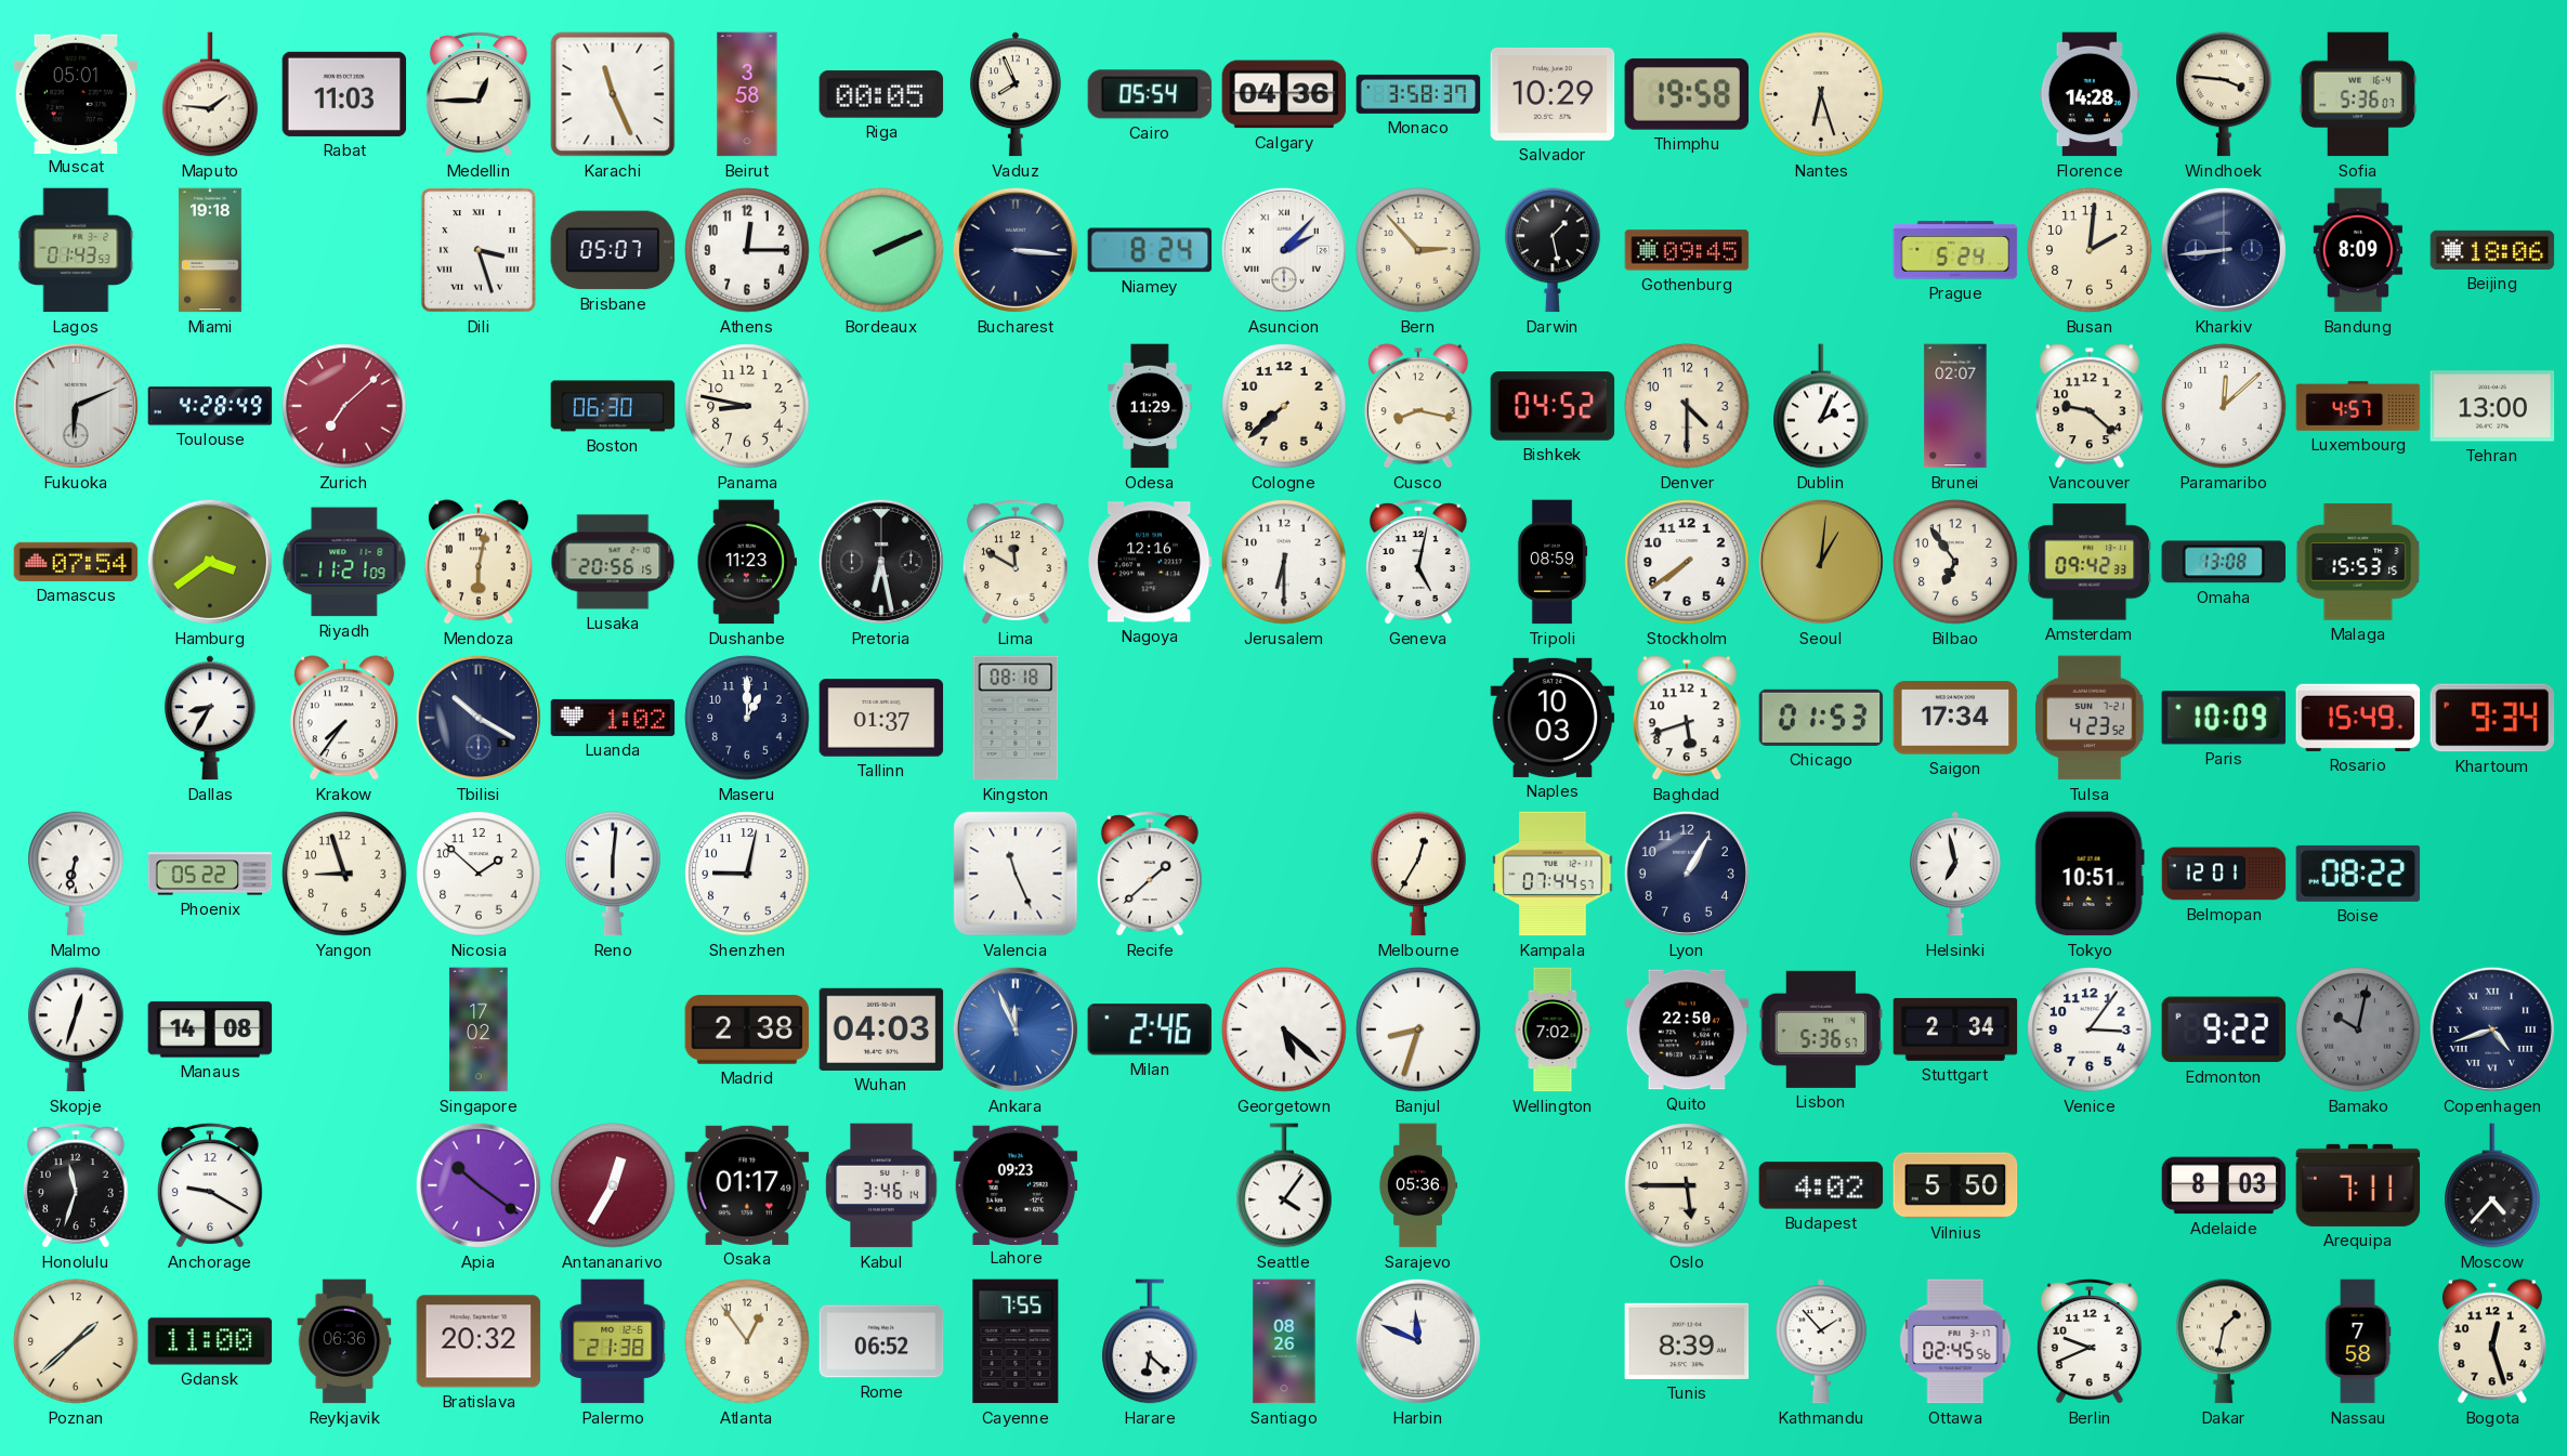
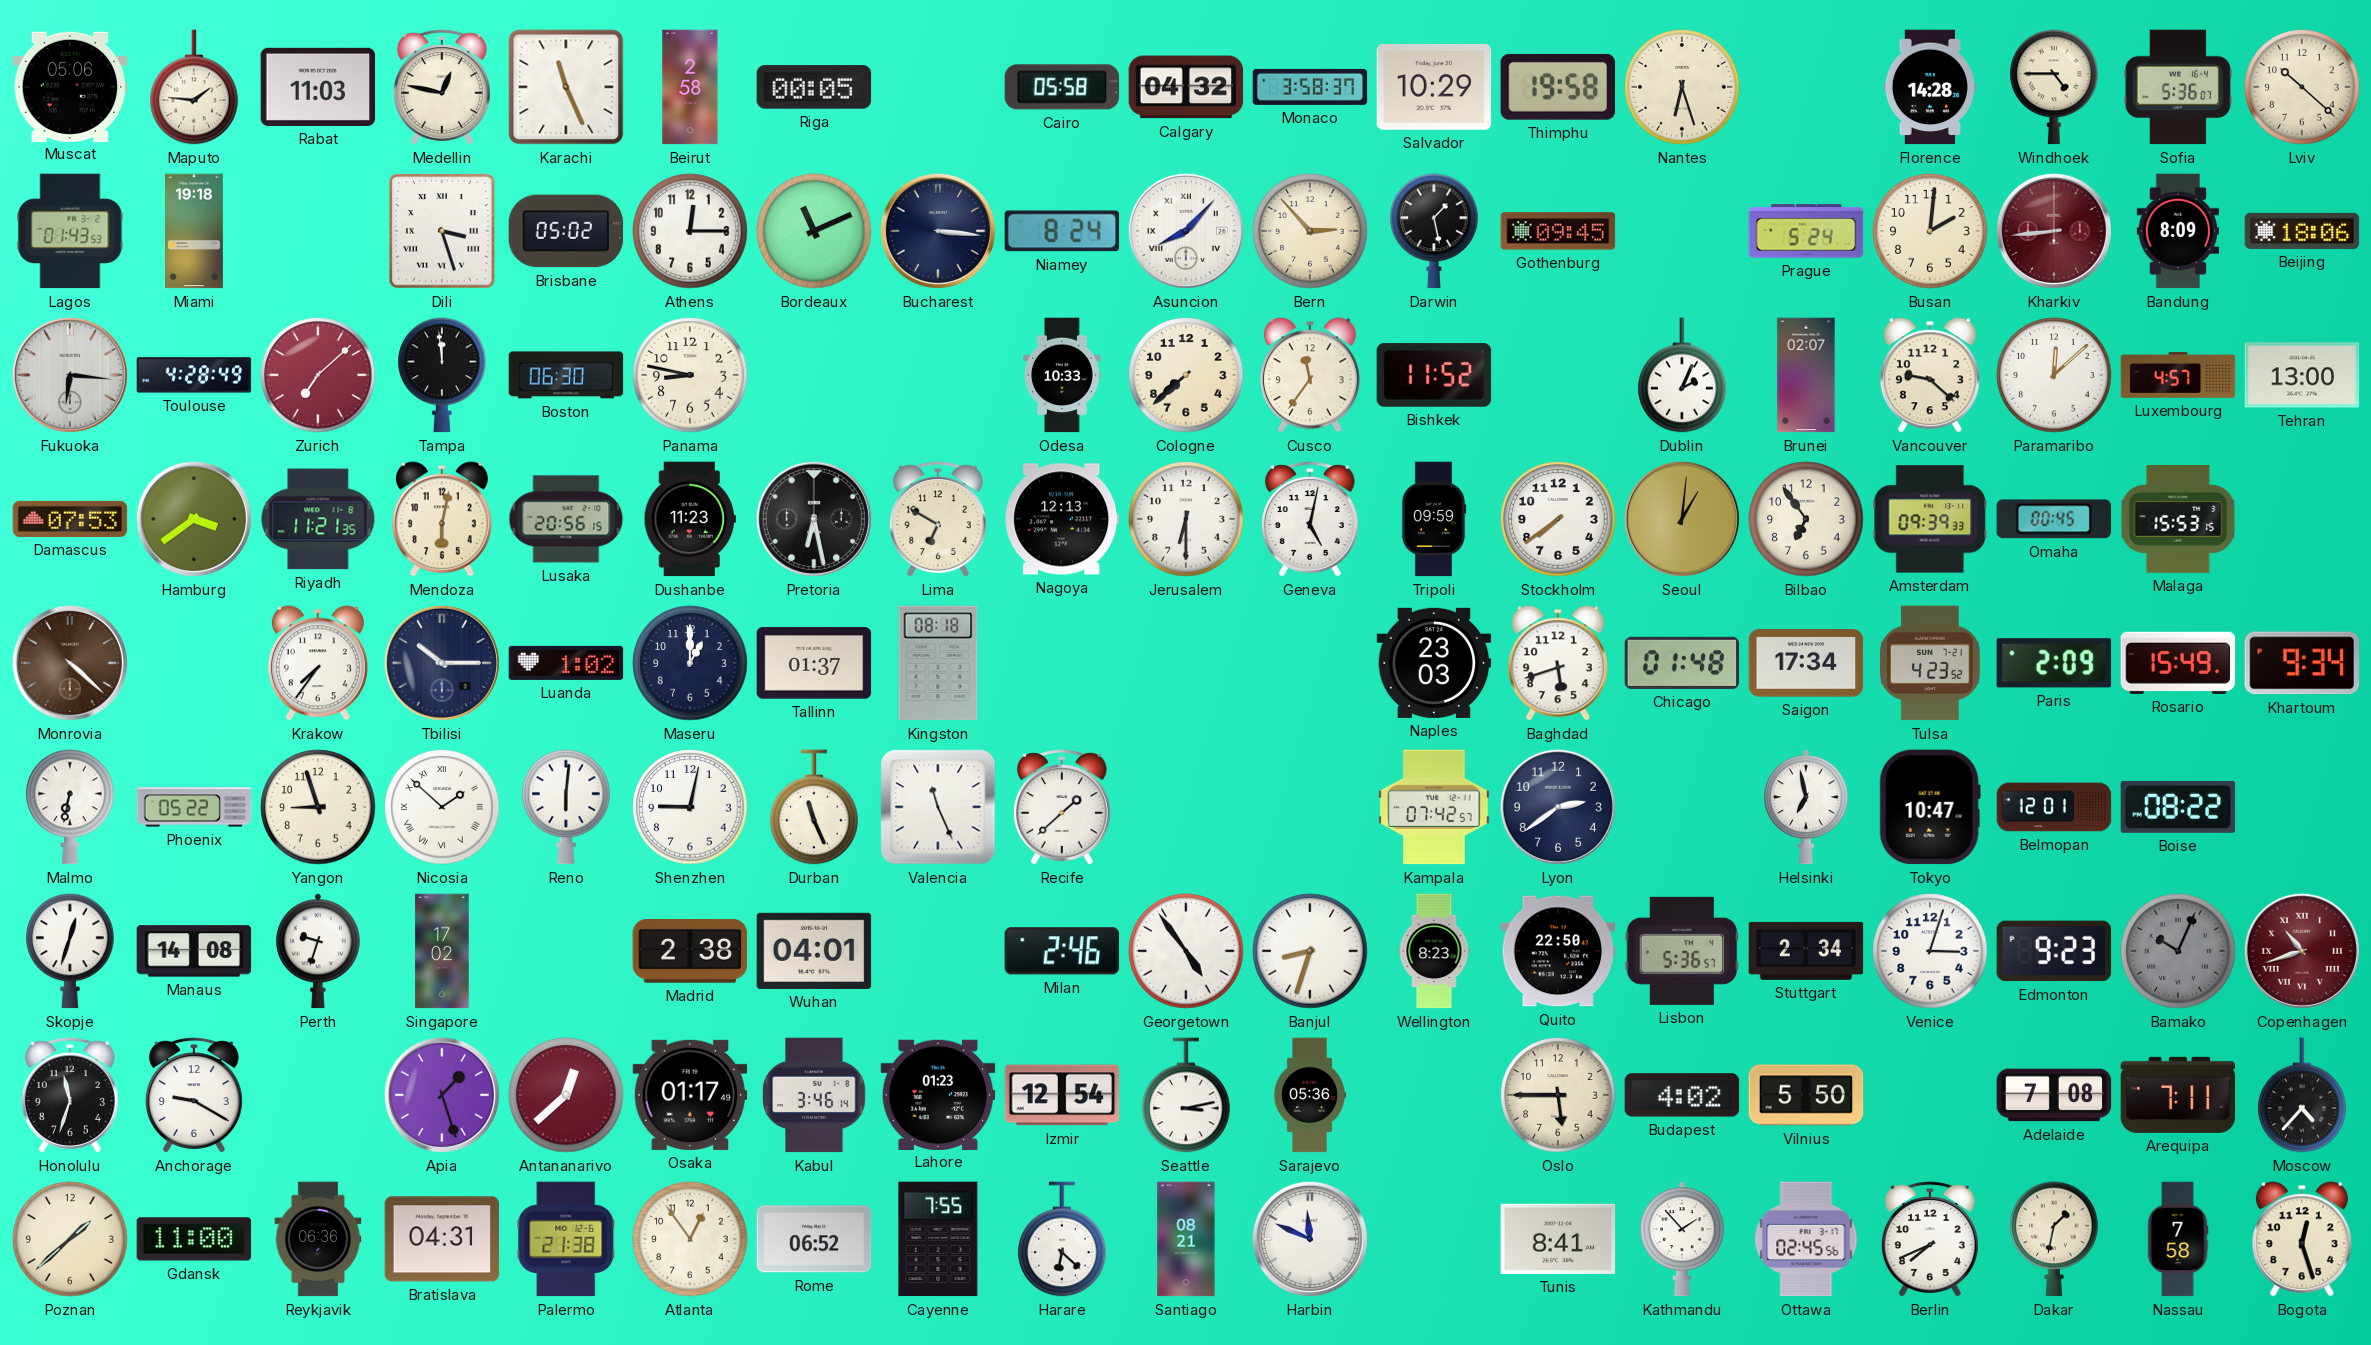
Muscat: 05:01 -> 05:06 (70, 86)
Medellin: 12:45 -> 12:47 (442, 87)
Beirut: 3:58 -> 2:58 (690, 87)
Vaduz: 7:56 -> none (1016, 94)
Cairo: 05:54 -> 05:58 (1062, 87)
Calgary: 04:36 -> 04:32 (1186, 87)
Windhoek: 3:46 -> 4:45 (2054, 87)
Lviv: none -> 10:22 (2302, 87)
Brisbane: 05:07 -> 05:02 (566, 231)
Bordeaux: 2:11 -> 11:11 (814, 231)
Asuncion: 2:07 -> 8:07 (1186, 231)
Kharkiv dial: navy -> burgundy (2054, 231)
Fukuoka: 6:11 -> 6:16 (70, 375)
Tampa: none -> 11:59 (442, 375)
Odesa: 11:29 -> 10:33 (1062, 375)
Cusco: 8:17 -> 11:36 (1310, 375)
Bishkek: 04:52 -> 11:52 (1434, 375)
Denver: 4:30 -> none (1687, 406)
Damascus: 07:54 -> 07:53 (70, 519)
Riyadh: 11:21:09 -> 11:21:35 (318, 519)
Lima: 11:50 -> 6:50 (938, 519)
Nagoya: 12:16 -> 12:13 (1062, 519)
Tripoli: 08:59 -> 09:59 (1434, 519)
Amsterdam: 09:42 -> 09:39 (1930, 519)
Omaha: 13:08 -> 00:45 (2054, 519)
Monrovia: none -> 4:22 (70, 663)
Dallas: 8:35 -> none (210, 718)
Tbilisi: 10:20 -> 10:15 (442, 663)
Naples: 10:03 -> 23:03 (1434, 663)
Chicago: 01:53 -> 01:48 (1682, 663)
Paris: 10:09 -> 2:09 (2054, 663)
Nicosia numerals: Arabic -> Roman (442, 807)
Durban: none -> 11:26 (814, 807)
Melbourne: 12:35 -> none (1418, 874)
Kampala: 07:44 -> 07:42 (1434, 807)
Lyon: 1:05 -> 2:39 (1558, 807)
Tokyo: 10:51 -> 10:47 (1930, 807)
Perth: none -> 9:33 (318, 951)
Wuhan: 04:03 -> 04:01 (814, 951)
Ankara: 11:56 -> none (1016, 1029)
Georgetown: 5:22 -> 4:54 (1186, 951)
Wellington: 7:02 -> 8:23 (1434, 951)
Venice: 3:06 -> 3:03 (1930, 951)
Edmonton: 9:22 -> 9:23 (2054, 951)
Bamako: 10:02 -> 10:04 (2178, 951)
Copenhagen: 4:42 -> 10:42 (2302, 951)
Copenhagen dial: navy -> burgundy (2302, 951)
Apia: 10:21 -> 1:27 (442, 1095)
Antananarivo: 12:35 -> 12:38 (566, 1095)
Lahore: 09:23 -> 01:23 (938, 1094)
Izmir: none -> 12:54 (1062, 1095)
Seattle: 4:06 -> 3:13 (1186, 1095)
Adelaide: 8:03 -> 7:08 (2054, 1095)
Bratislava: 20:32 -> 04:31 (442, 1239)
Santiago: 08:26 -> 08:21 (1186, 1239)
Tunis: 8:39 -> 8:41 (1558, 1239)
Berlin: 9:41 -> 7:41 (1930, 1239)
